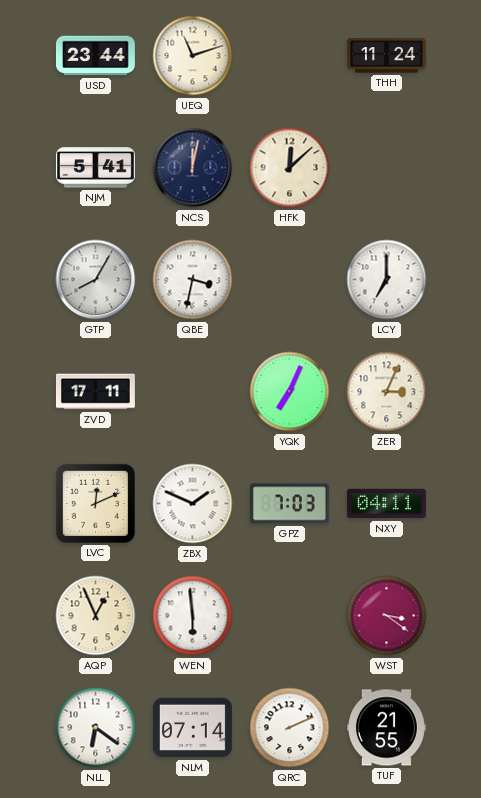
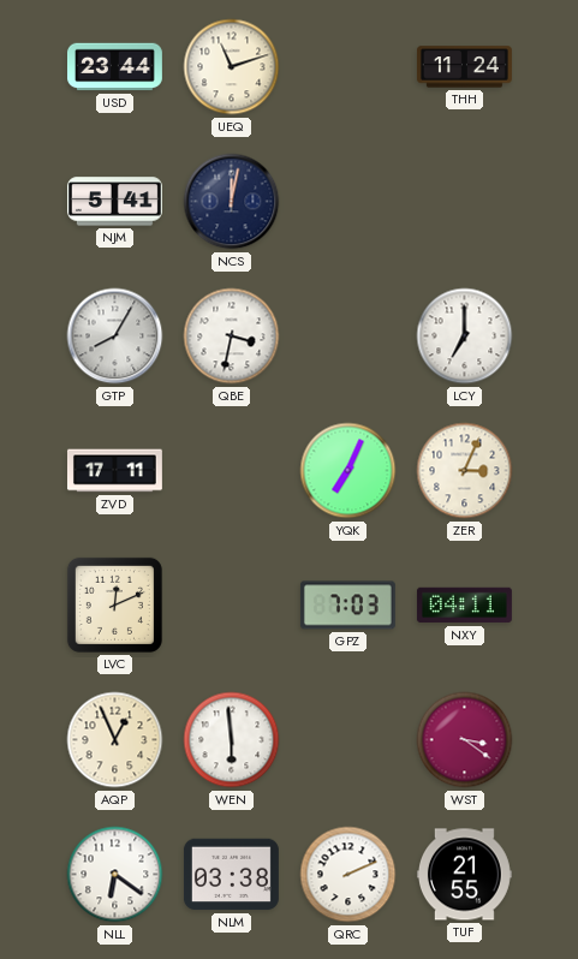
HFK: 12:08 -> none (290, 168)
ZBX: 1:49 -> none (193, 504)
NLM: 07:14 -> 03:38 (231, 875)
